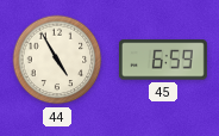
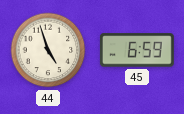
44: 4:55 -> 4:57 (48, 50)
